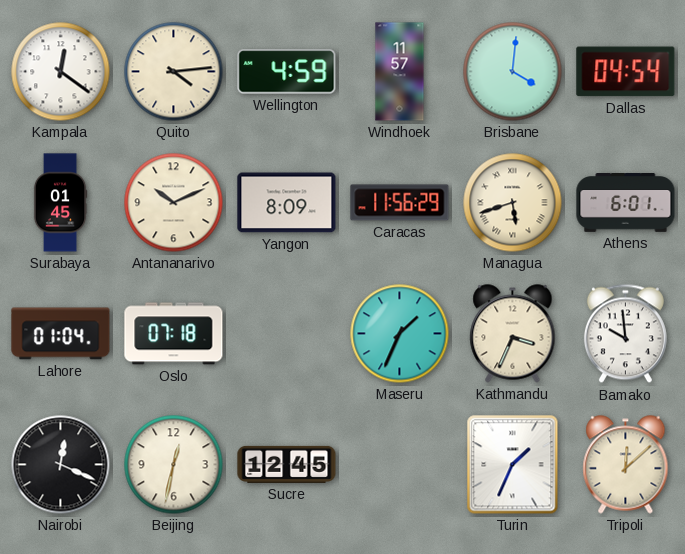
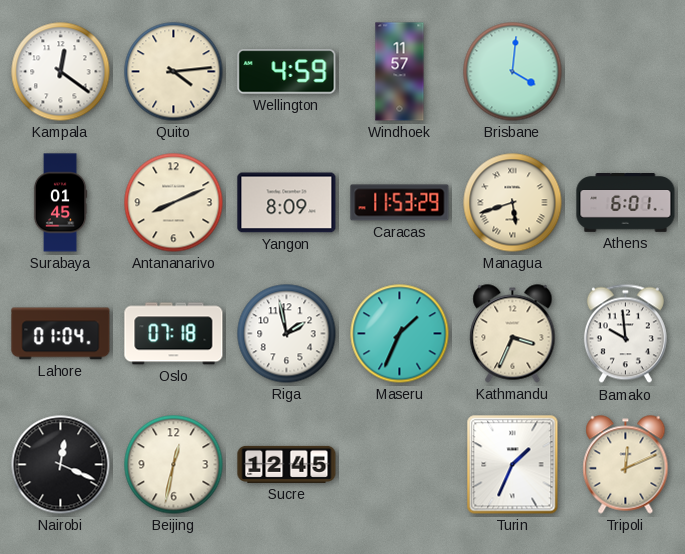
Dallas: 04:54 -> none (626, 72)
Antananarivo: 10:11 -> 8:11 (174, 203)
Caracas: 11:56 -> 11:53 (400, 203)
Riga: none -> 1:58 (287, 334)
Tripoli: 12:08 -> 12:11 (626, 465)
